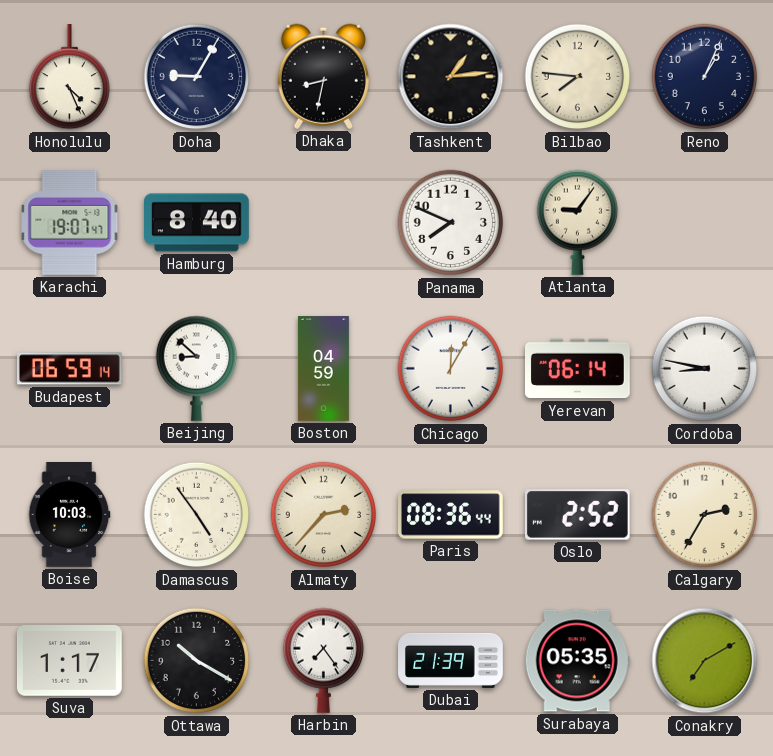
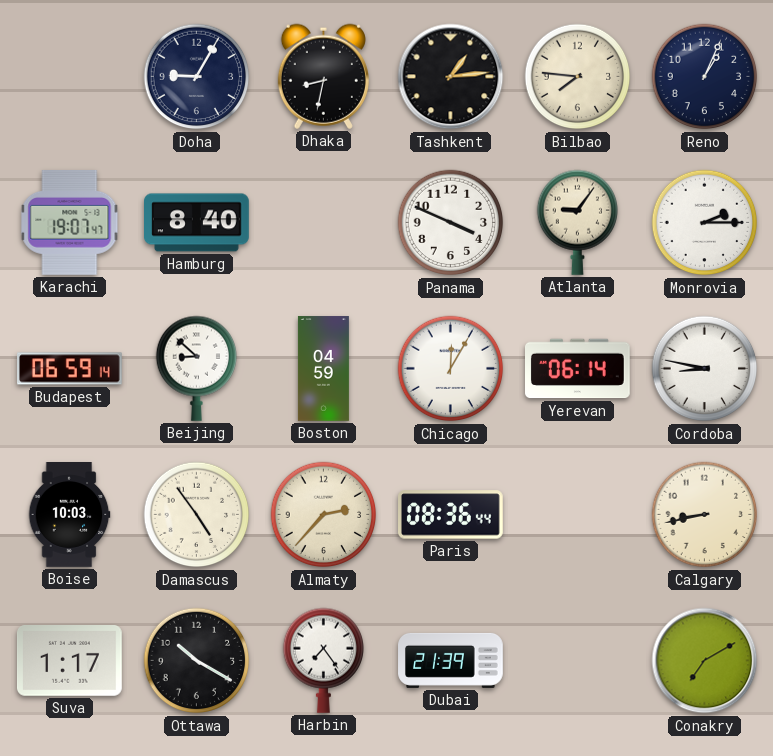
Honolulu: 4:26 -> none (69, 78)
Panama: 7:49 -> 3:49 (451, 223)
Monrovia: none -> 2:15 (705, 223)
Oslo: 2:52 -> none (577, 515)
Calgary: 2:35 -> 8:43 (705, 515)
Surabaya: 05:35 -> none (577, 661)
